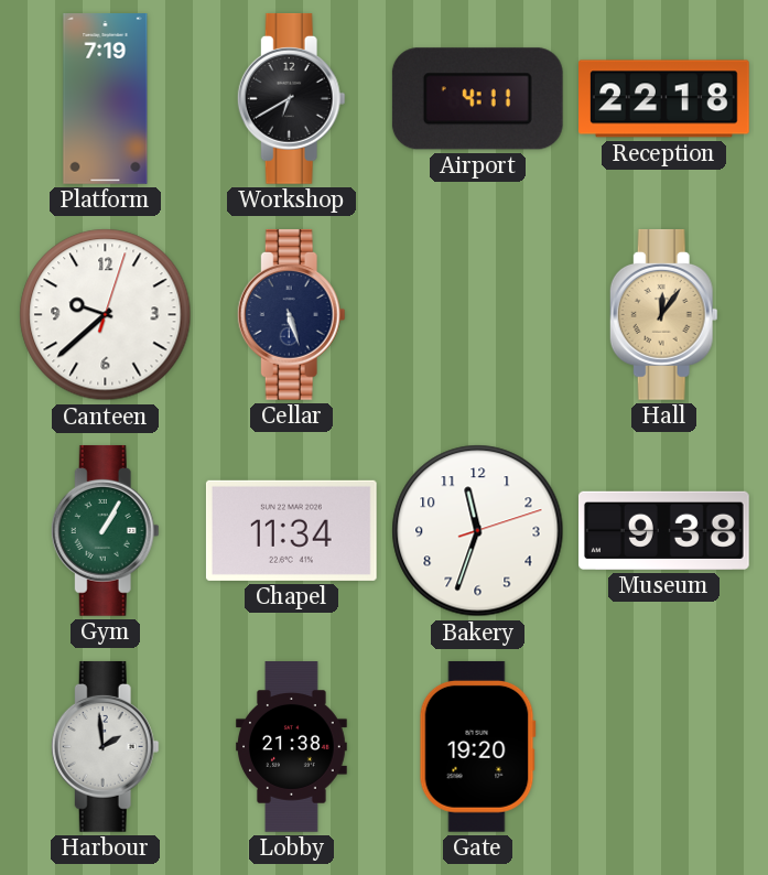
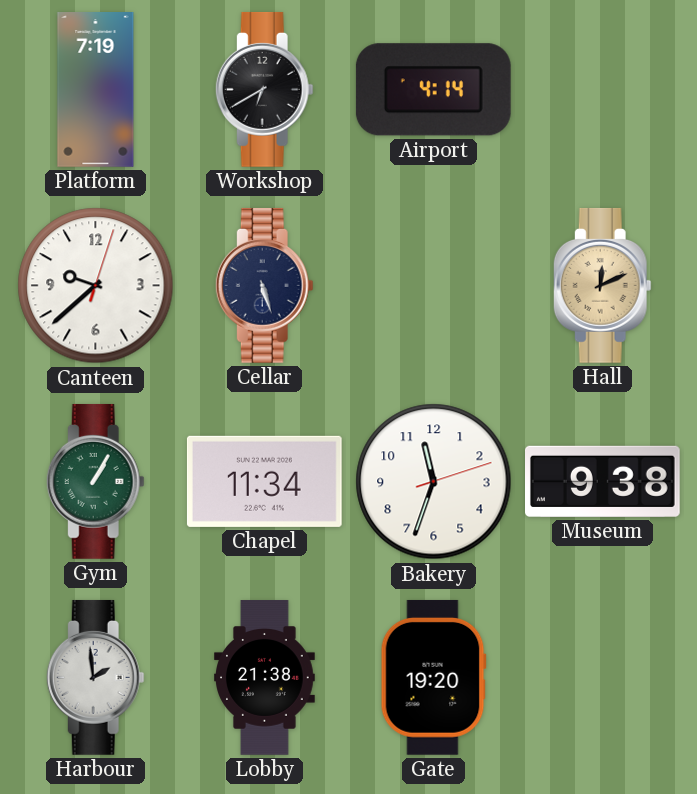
Airport: 4:11 -> 4:14 (433, 90)
Reception: 22:18 -> none (664, 99)
Hall: 12:06 -> 12:11 (602, 286)
